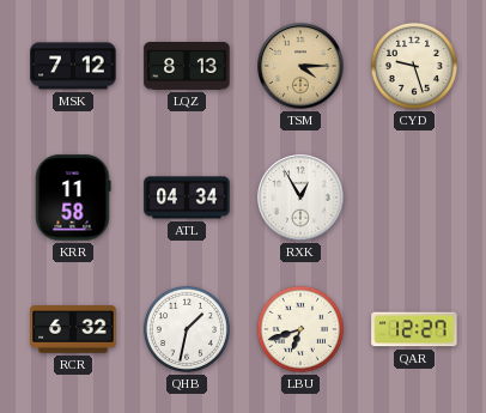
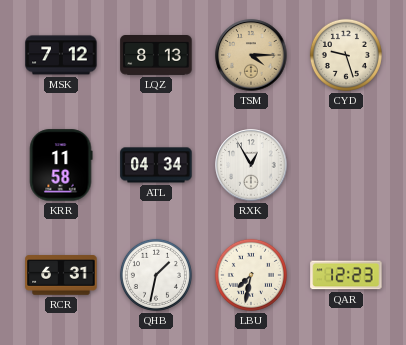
RCR: 6:32 -> 6:31 (61, 275)
LBU: 6:42 -> 7:32 (251, 275)
QAR: 12:27 -> 12:23 (346, 275)
